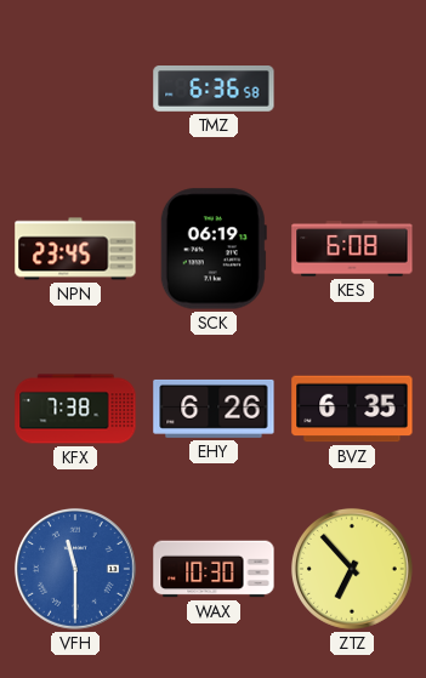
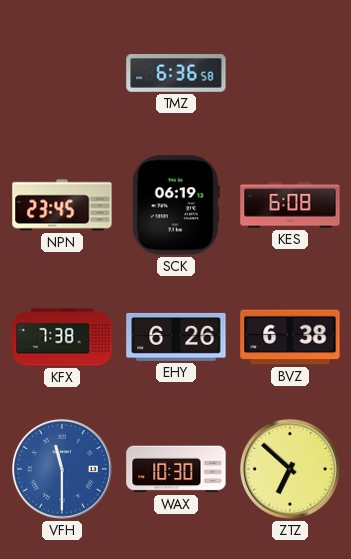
BVZ: 6:35 -> 6:38 (290, 337)
ZTZ: 6:53 -> 6:52 (290, 469)
